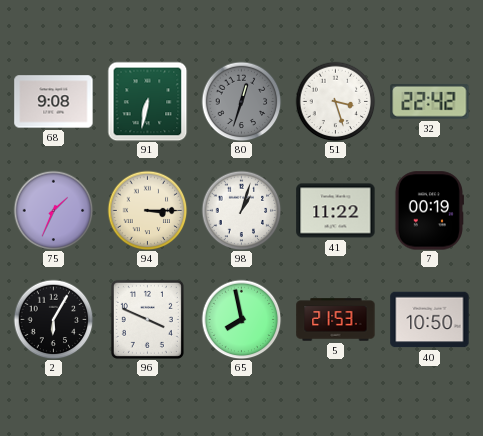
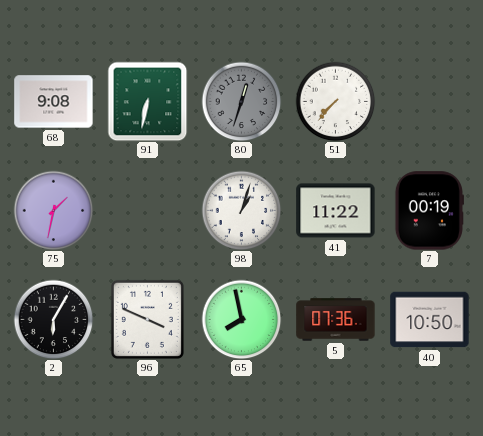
51: 3:27 -> 7:37 (335, 101)
32: 22:42 -> none (430, 101)
75: 1:34 -> 1:32 (53, 210)
94: 3:15 -> none (147, 210)
5: 21:53 -> 07:36 (336, 320)
